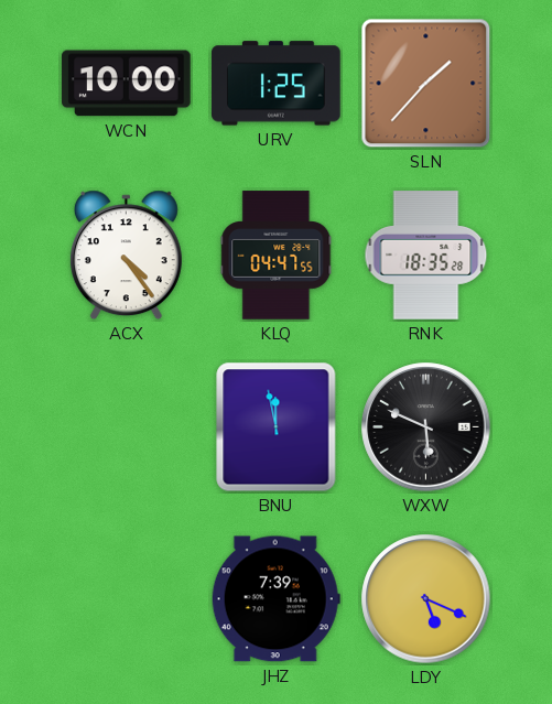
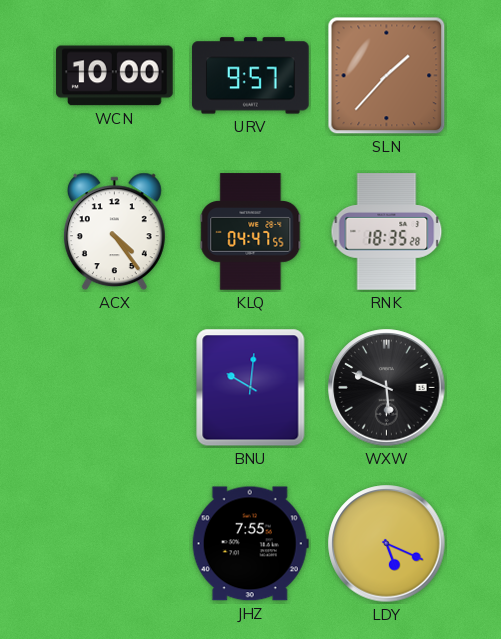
URV: 1:25 -> 9:57 (251, 76)
BNU: 11:58 -> 10:01 (251, 388)
JHZ: 7:39 -> 7:55 (250, 544)
